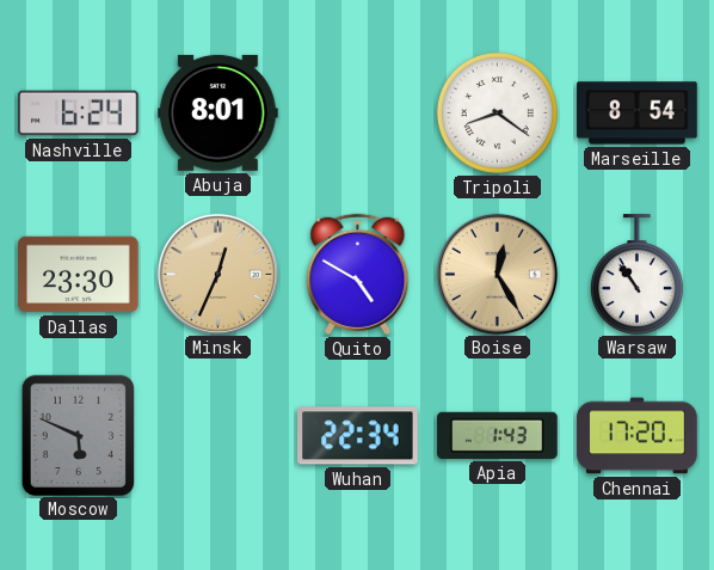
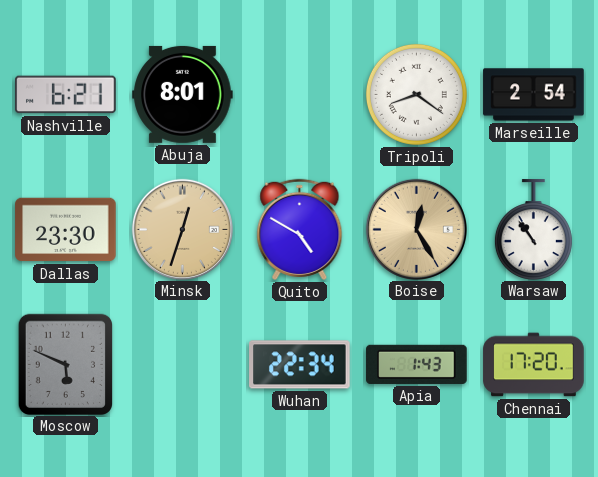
Nashville: 6:24 -> 6:21 (66, 95)
Marseille: 8:54 -> 2:54 (534, 95)
Minsk: 12:34 -> 12:33 (182, 229)
